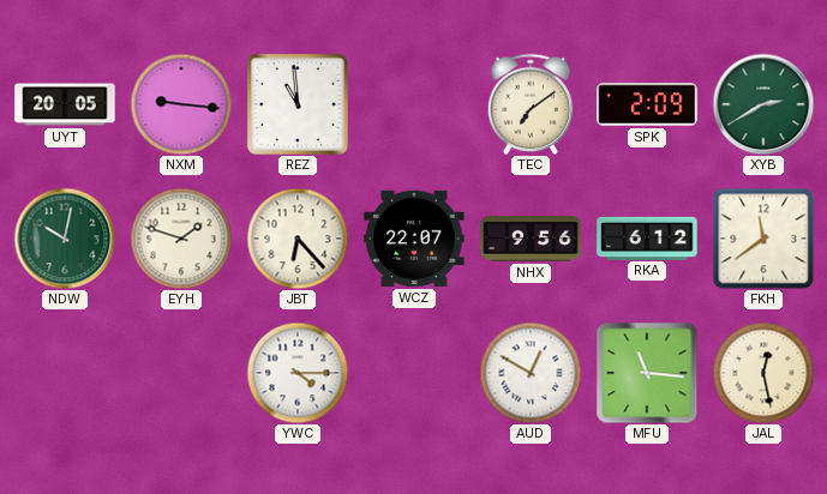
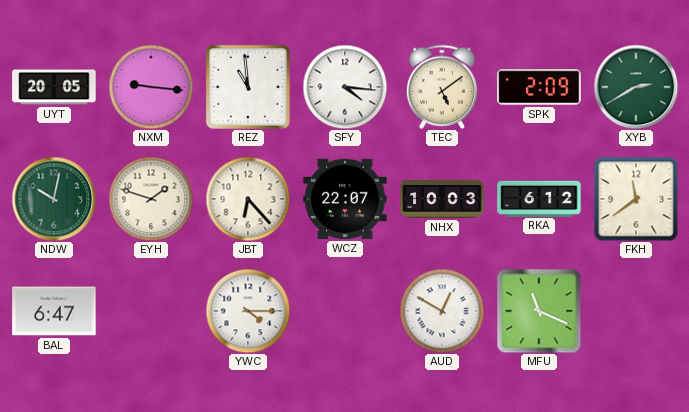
SFY: none -> 4:16 (345, 87)
TEC: 7:09 -> 5:09 (442, 86)
NHX: 9:56 -> 10:03 (442, 199)
BAL: none -> 6:47 (54, 311)
MFU: 11:16 -> 11:19 (539, 311)
JAL: 12:28 -> none (763, 373)
